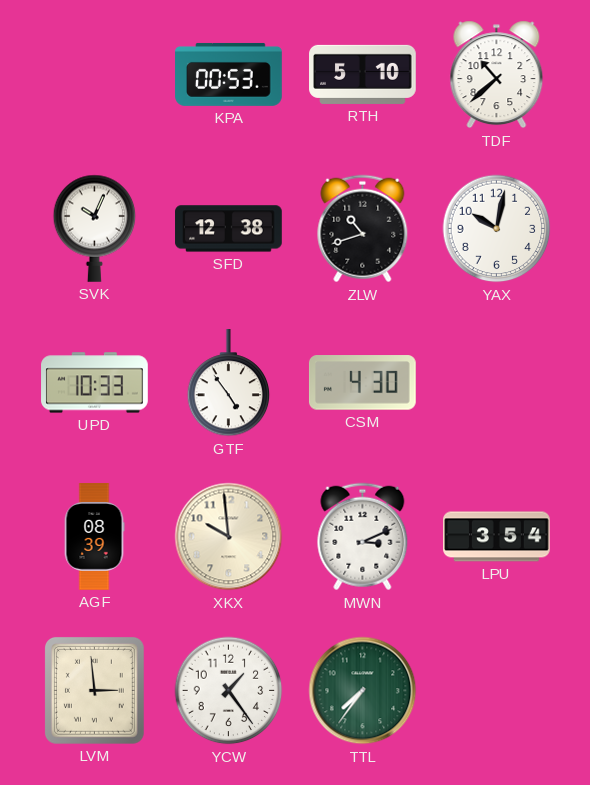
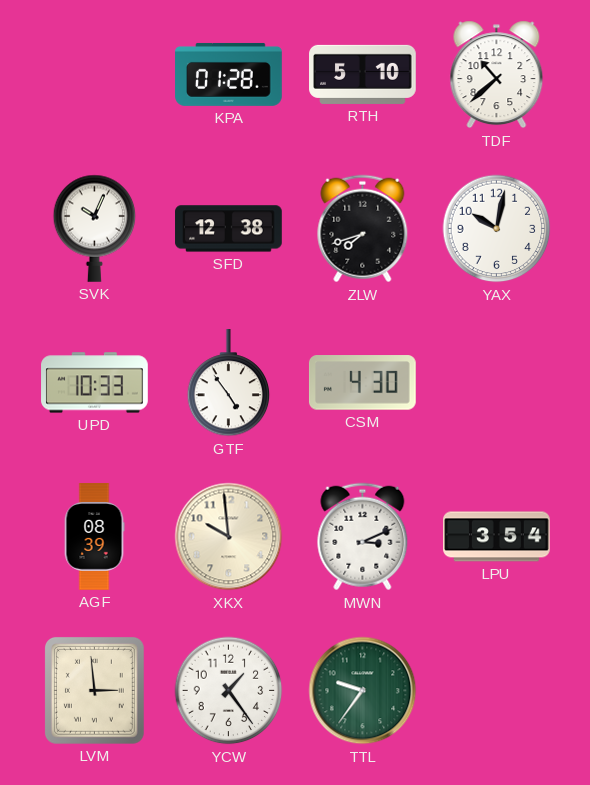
KPA: 00:53 -> 01:28 (229, 74)
ZLW: 10:42 -> 7:42 (363, 229)
TTL: 7:36 -> 9:36 (363, 691)
